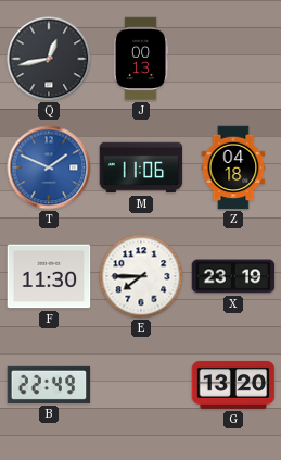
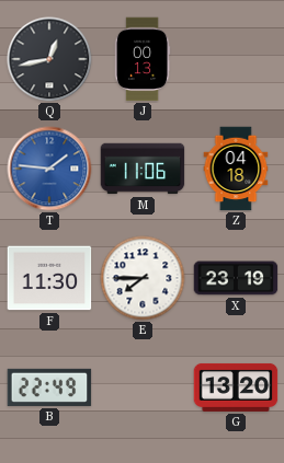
T: 1:49 -> 1:46 (49, 169)
